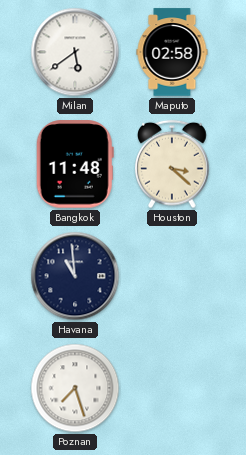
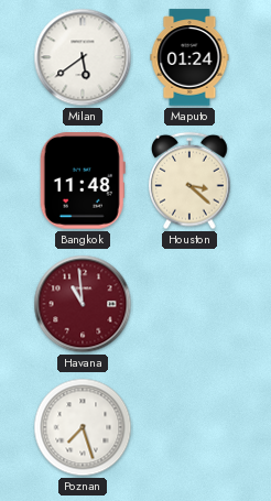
Maputo: 02:58 -> 01:24 (189, 57)
Havana dial: navy -> burgundy (83, 304)
